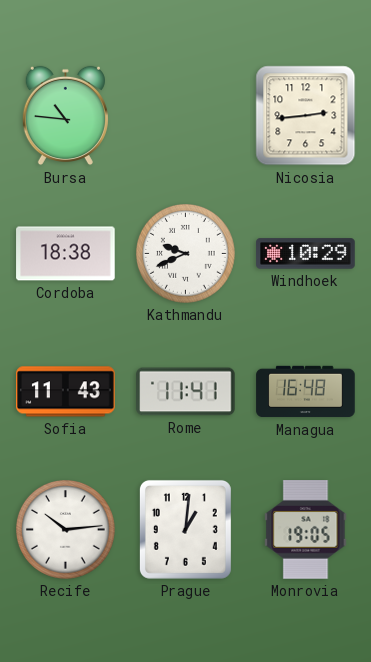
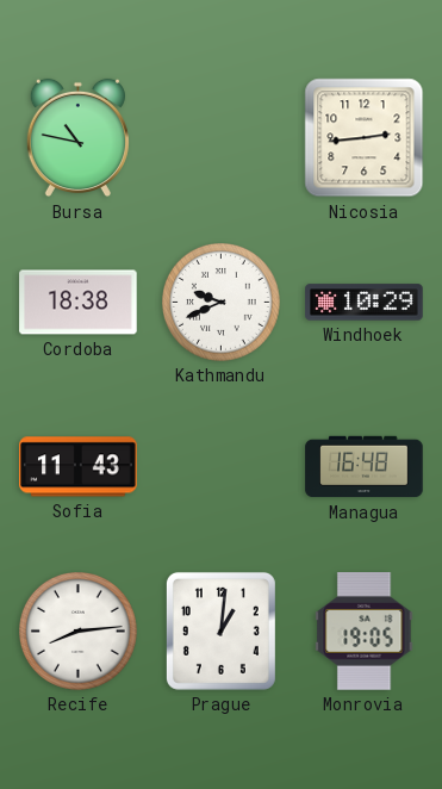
Bursa: 10:46 -> 10:47 (77, 138)
Rome: 11:41 -> none (186, 392)
Recife: 10:14 -> 8:14 (79, 632)
